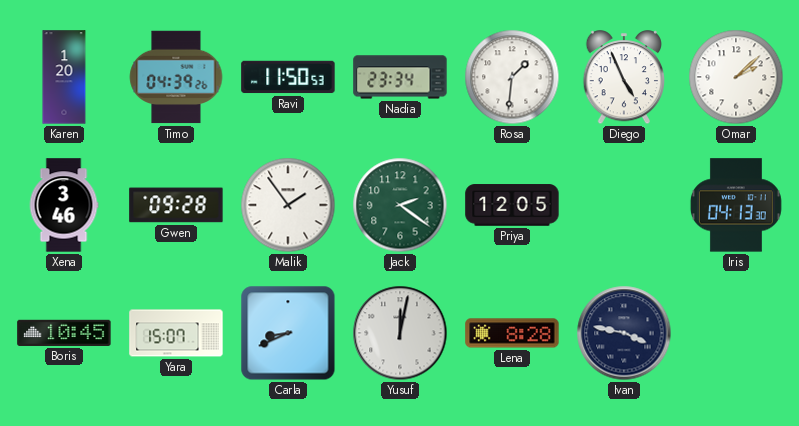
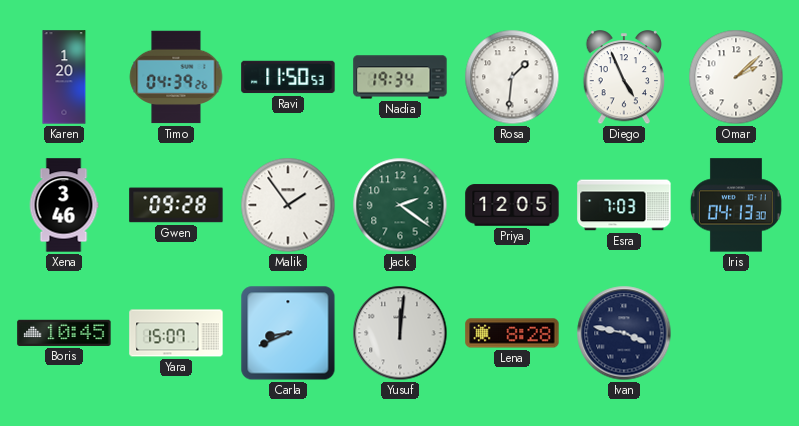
Nadia: 23:34 -> 19:34 (400, 77)
Esra: none -> 7:03 (624, 205)
Yusuf: 12:02 -> 12:01 (400, 333)
